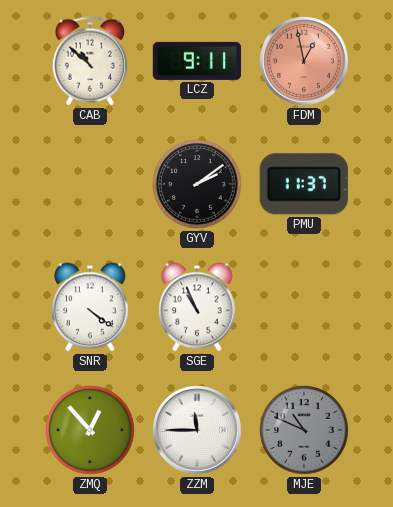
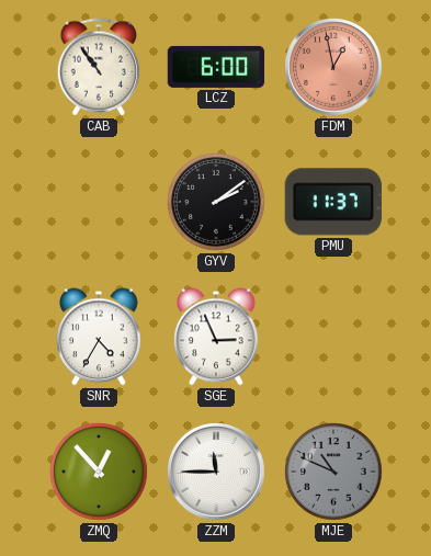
CAB: 10:52 -> 10:54 (99, 67)
LCZ: 9:11 -> 6:00 (216, 67)
SNR: 4:21 -> 4:35 (99, 337)
SGE: 10:56 -> 2:56 (216, 337)
